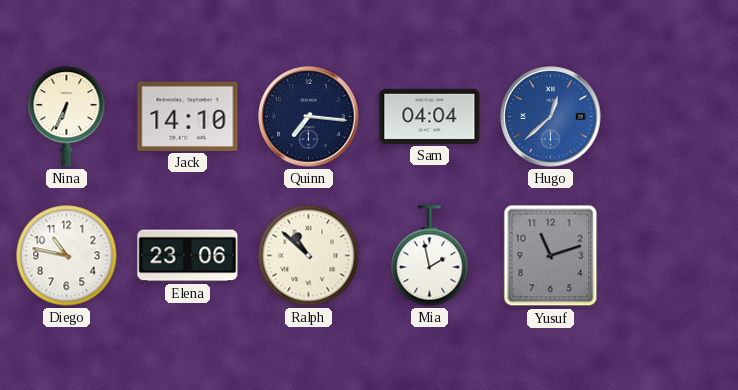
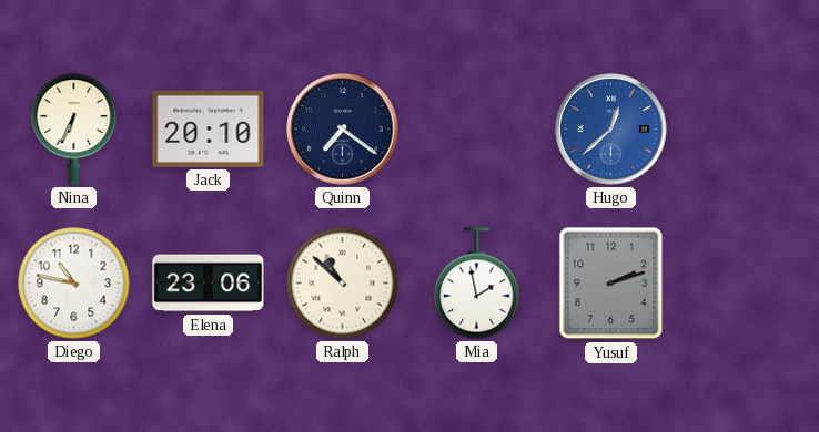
Jack: 14:10 -> 20:10 (209, 128)
Quinn: 7:16 -> 7:21 (343, 130)
Sam: 04:04 -> none (430, 116)
Yusuf: 11:12 -> 2:12 (611, 284)
